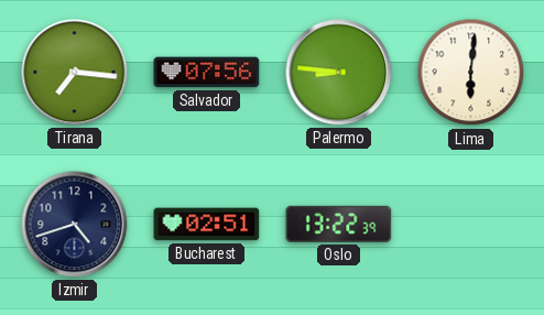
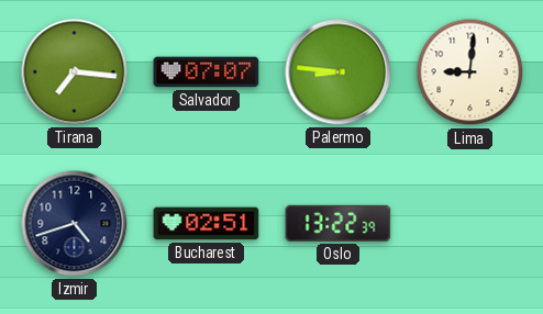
Salvador: 07:56 -> 07:07 (207, 72)
Lima: 6:01 -> 9:01 (470, 72)
